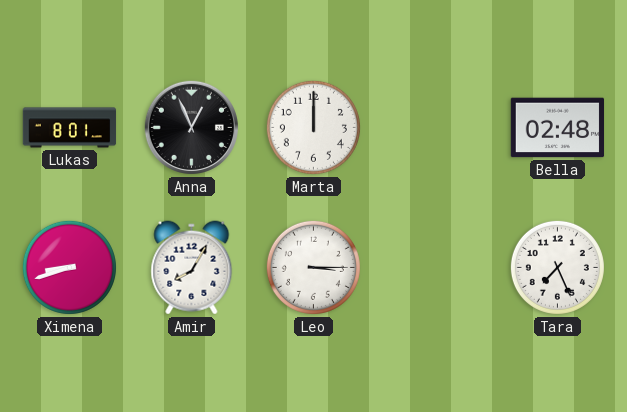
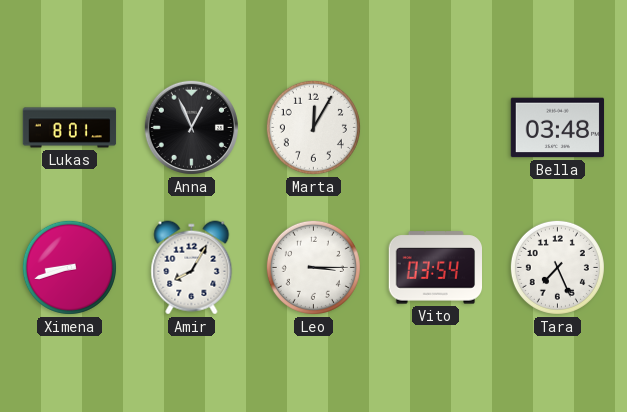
Marta: 12:00 -> 12:05 (313, 127)
Bella: 02:48 -> 03:48 (558, 128)
Vito: none -> 03:54 (436, 268)
